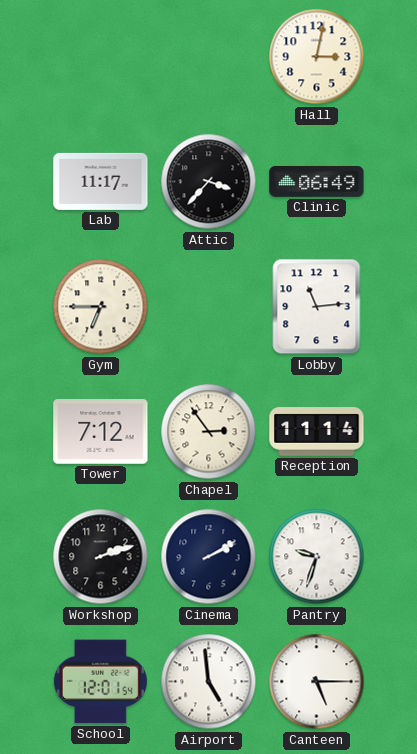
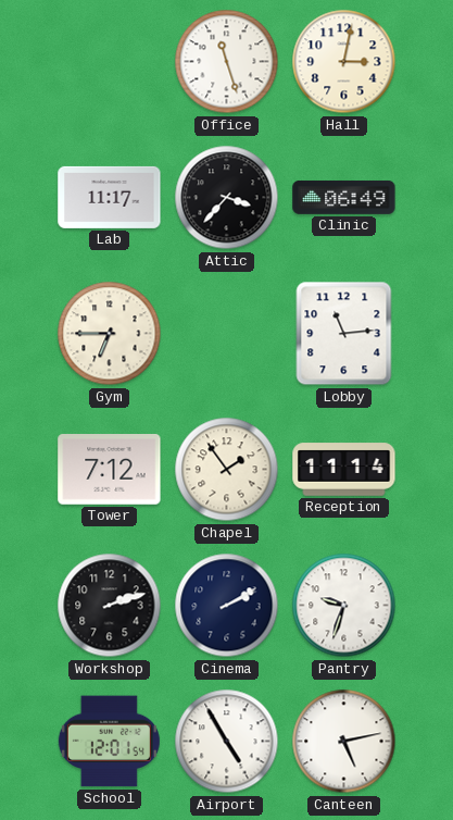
Office: none -> 11:27 (227, 62)
Chapel: 2:54 -> 1:54 (227, 470)
Airport: 4:59 -> 4:55 (227, 742)
Canteen: 5:15 -> 5:13 (344, 742)
